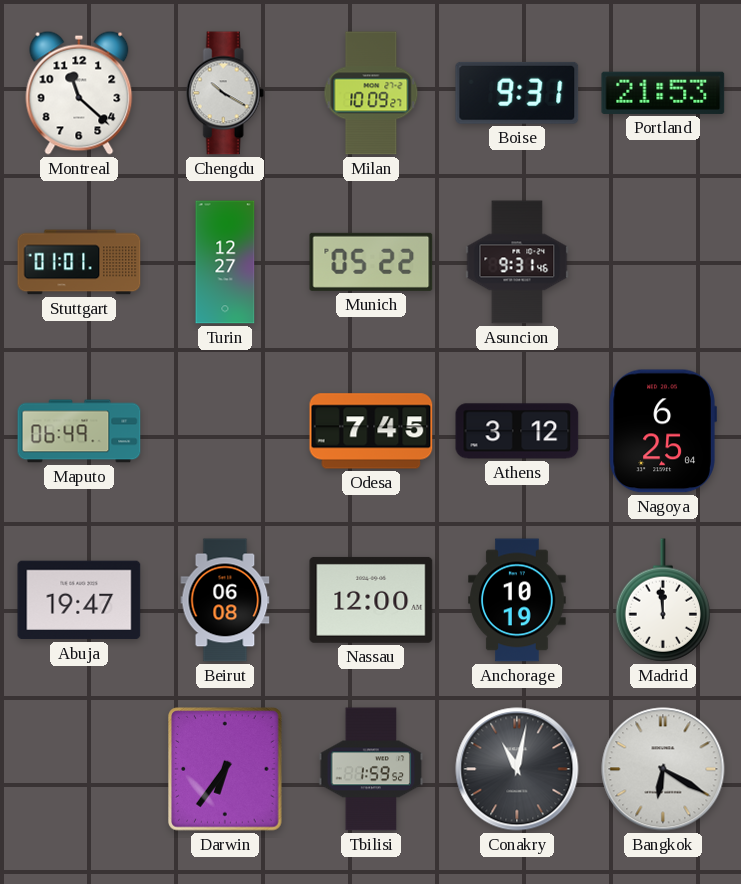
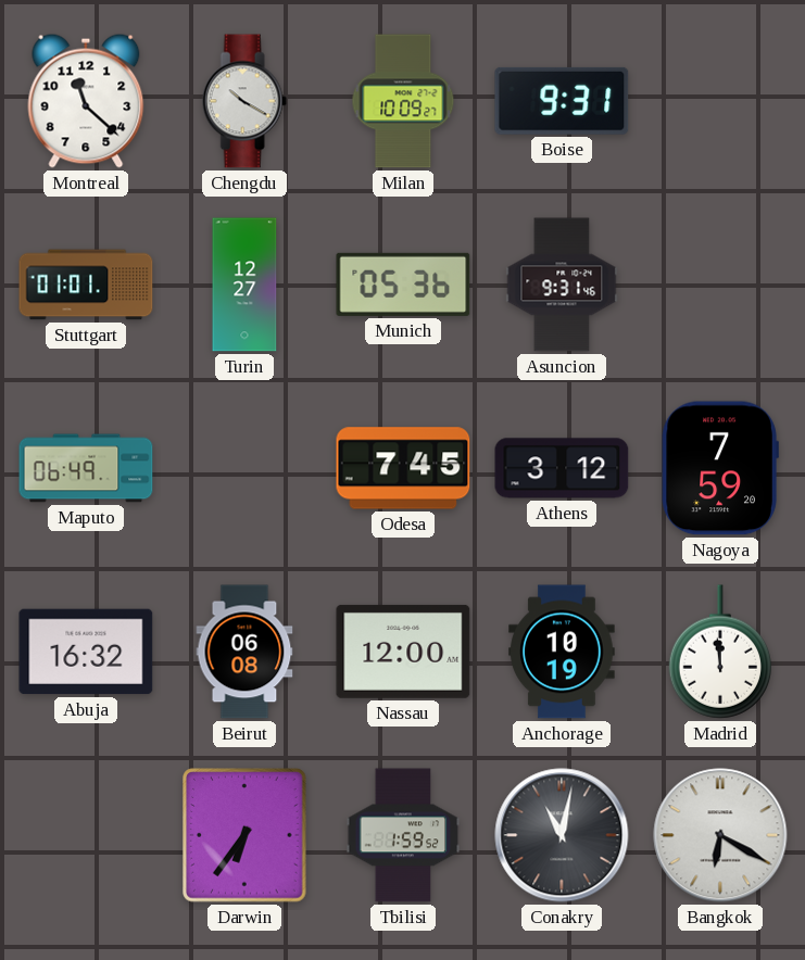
Portland: 21:53 -> none (663, 93)
Munich: 05:22 -> 05:36 (403, 285)
Nagoya: 6:25 -> 7:59 (720, 468)
Abuja: 19:47 -> 16:32 (86, 652)
